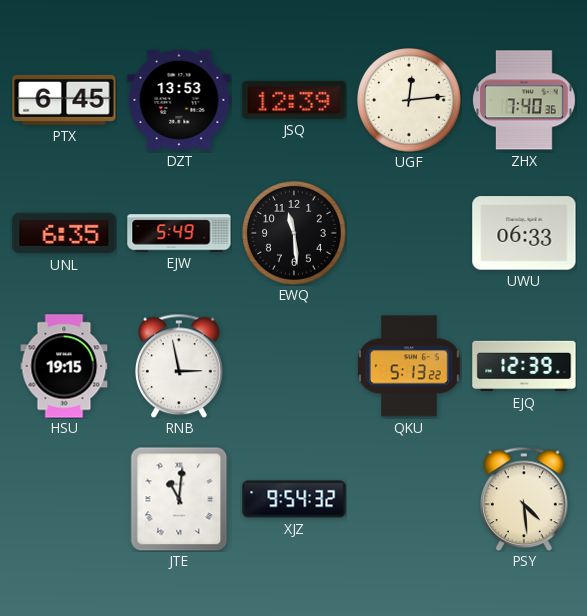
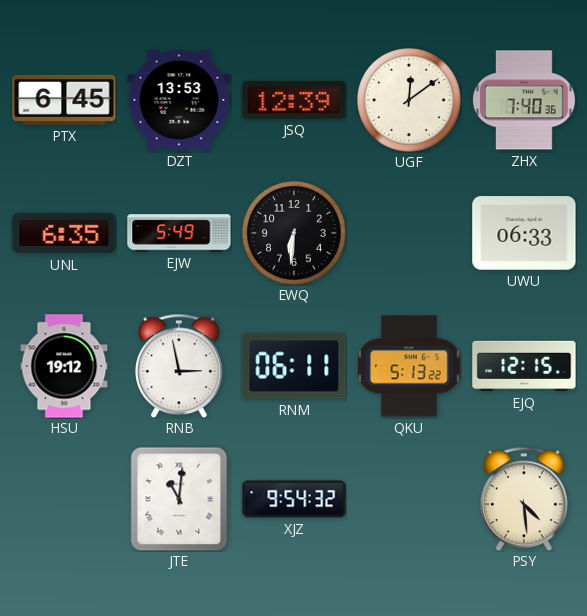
UGF: 12:14 -> 12:09 (410, 101)
EWQ: 11:29 -> 6:31 (295, 234)
HSU: 19:15 -> 19:12 (64, 366)
RNM: none -> 06:11 (294, 366)
EJQ: 12:39 -> 12:15 (524, 366)
